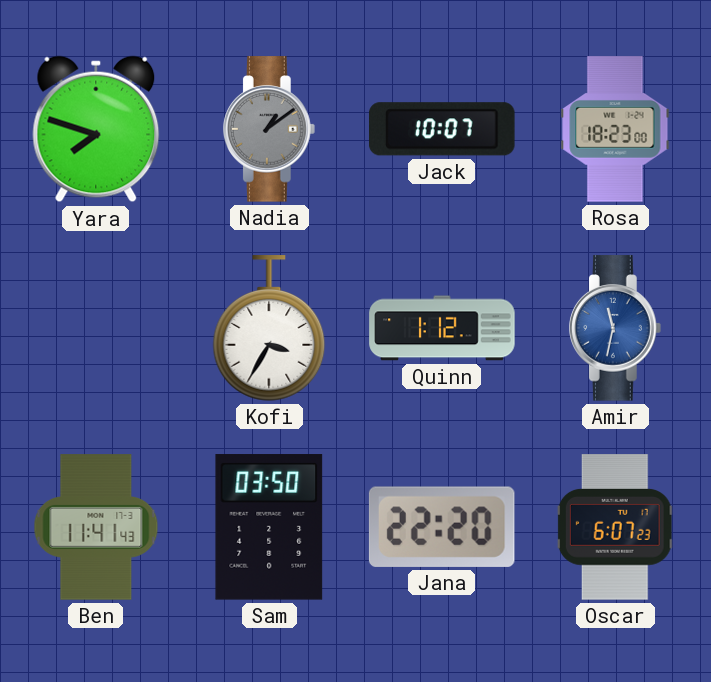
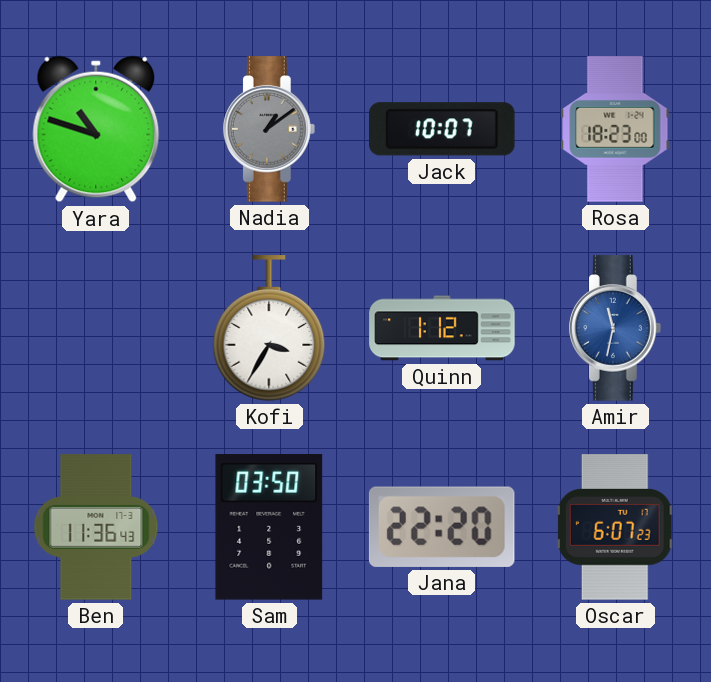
Yara: 7:48 -> 10:48 (96, 129)
Ben: 11:41 -> 11:36 (96, 527)
